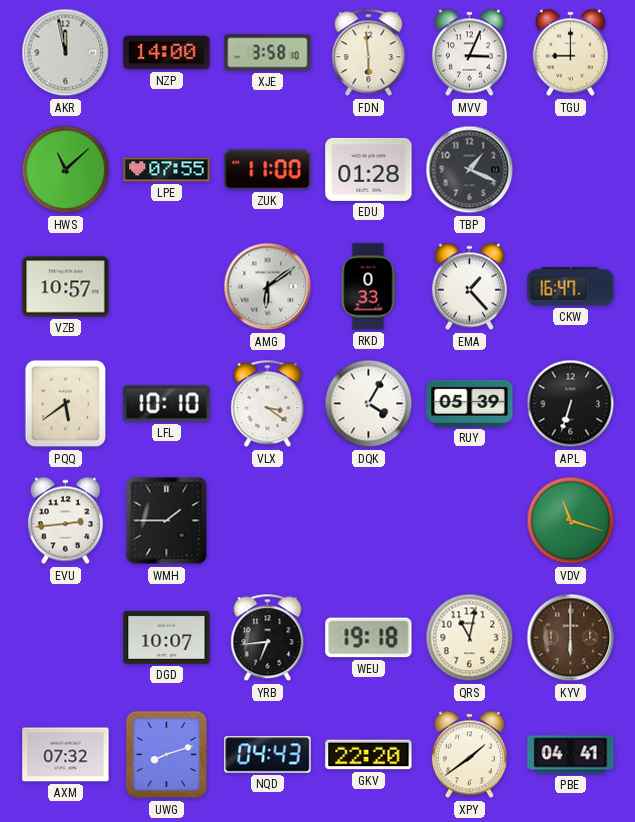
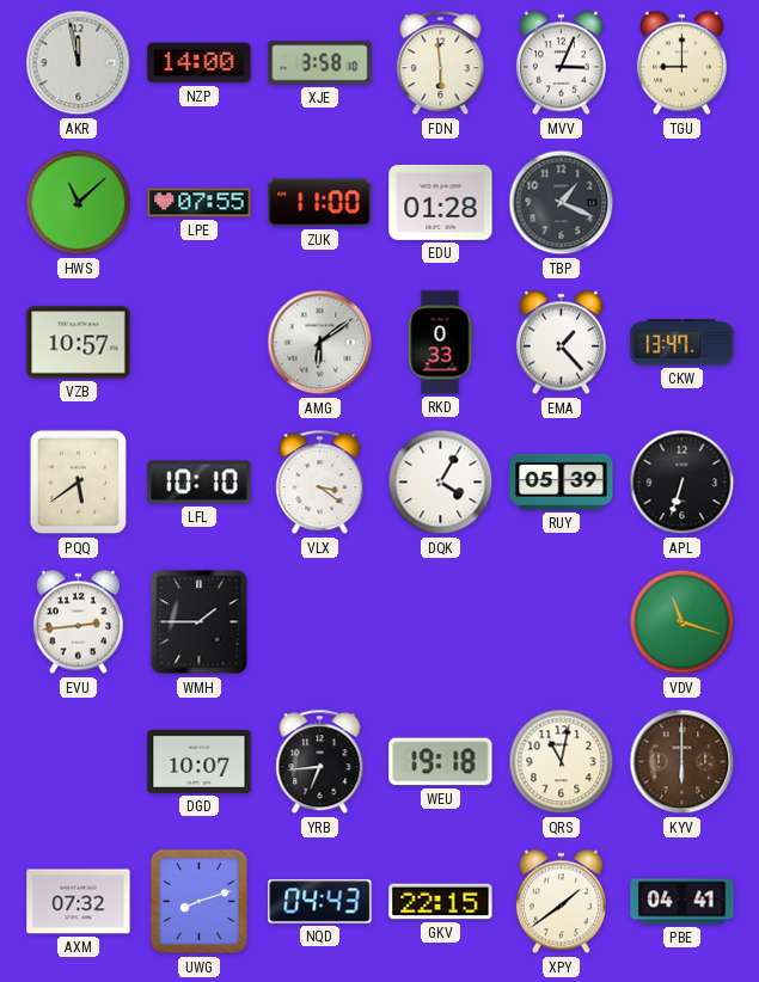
CKW: 16:47 -> 13:47 (683, 343)
GKV: 22:20 -> 22:15 (441, 902)
